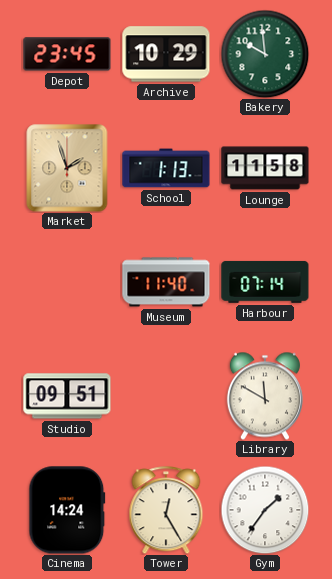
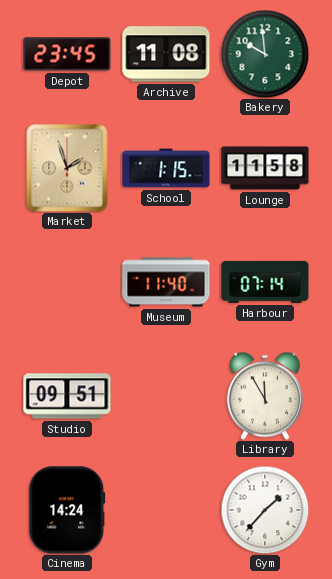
Archive: 10:29 -> 11:08 (166, 54)
School: 1:13 -> 1:15 (166, 168)
Library: 11:50 -> 11:55 (265, 396)
Tower: 12:25 -> none (166, 510)
Gym: 1:36 -> 1:37 (265, 510)
